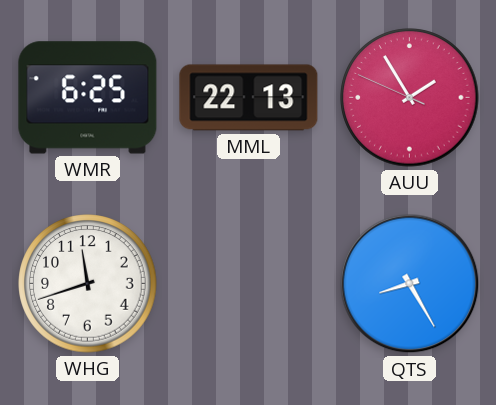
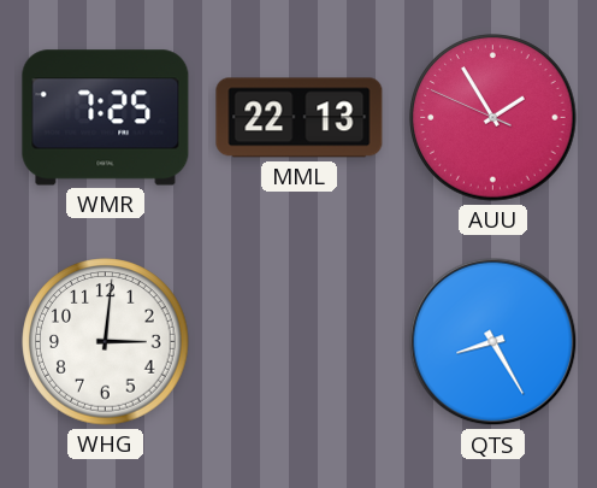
WMR: 6:25 -> 7:25 (106, 118)
WHG: 11:42 -> 3:01 (106, 342)
